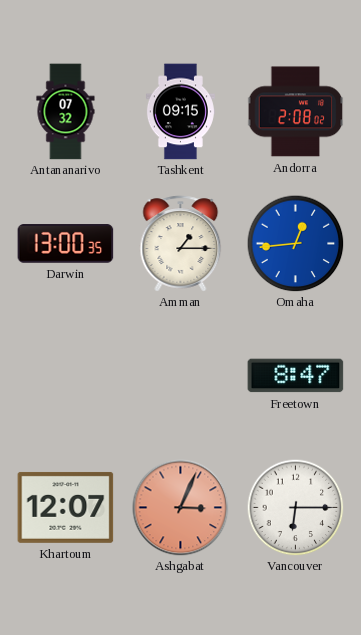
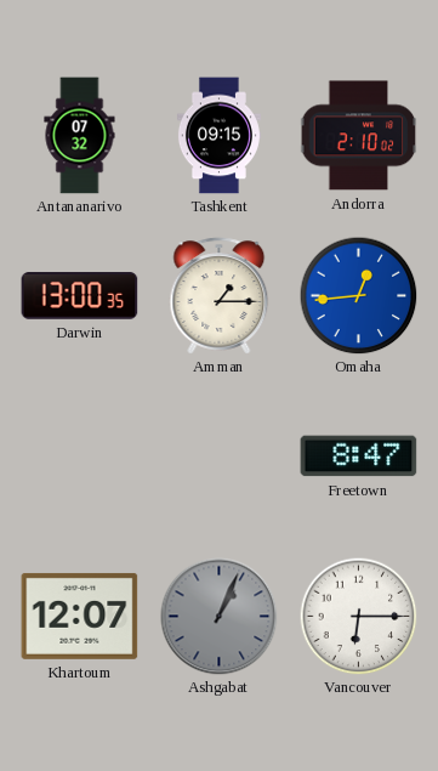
Andorra: 2:08 -> 2:10 (358, 136)
Ashgabat: 3:04 -> 1:04 (220, 617)
Ashgabat dial: salmon -> grey (220, 617)
